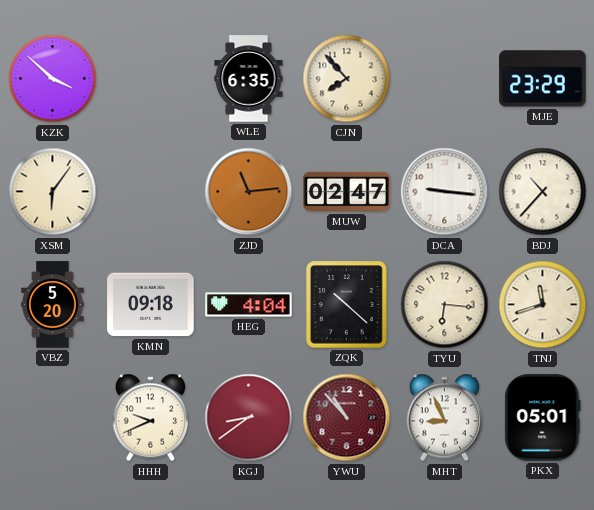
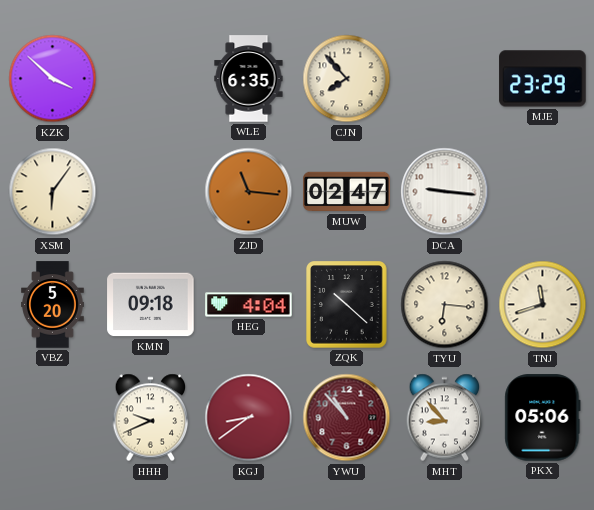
ZJD: 11:14 -> 11:16 (249, 192)
BDJ: 10:37 -> none (543, 192)
MHT: 8:56 -> 8:53 (445, 418)
PKX: 05:01 -> 05:06 (543, 418)
